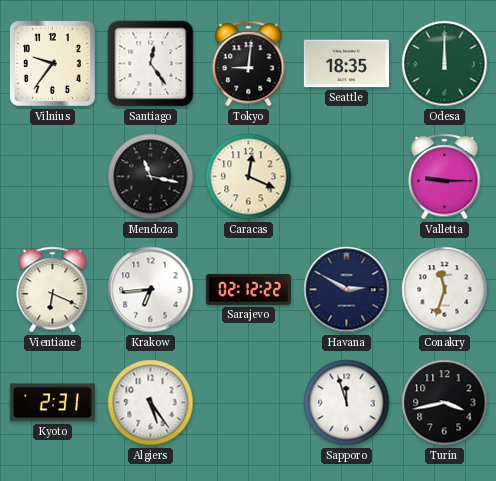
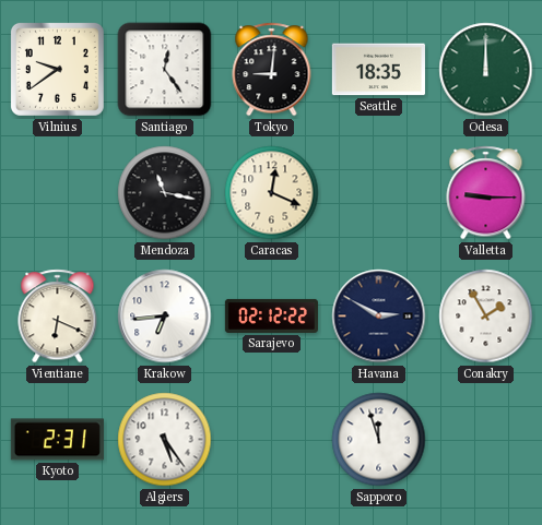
Vilnius: 9:36 -> 9:39 (57, 69)
Conakry: 11:33 -> 1:55 (486, 317)
Turin: 3:43 -> none (445, 403)
